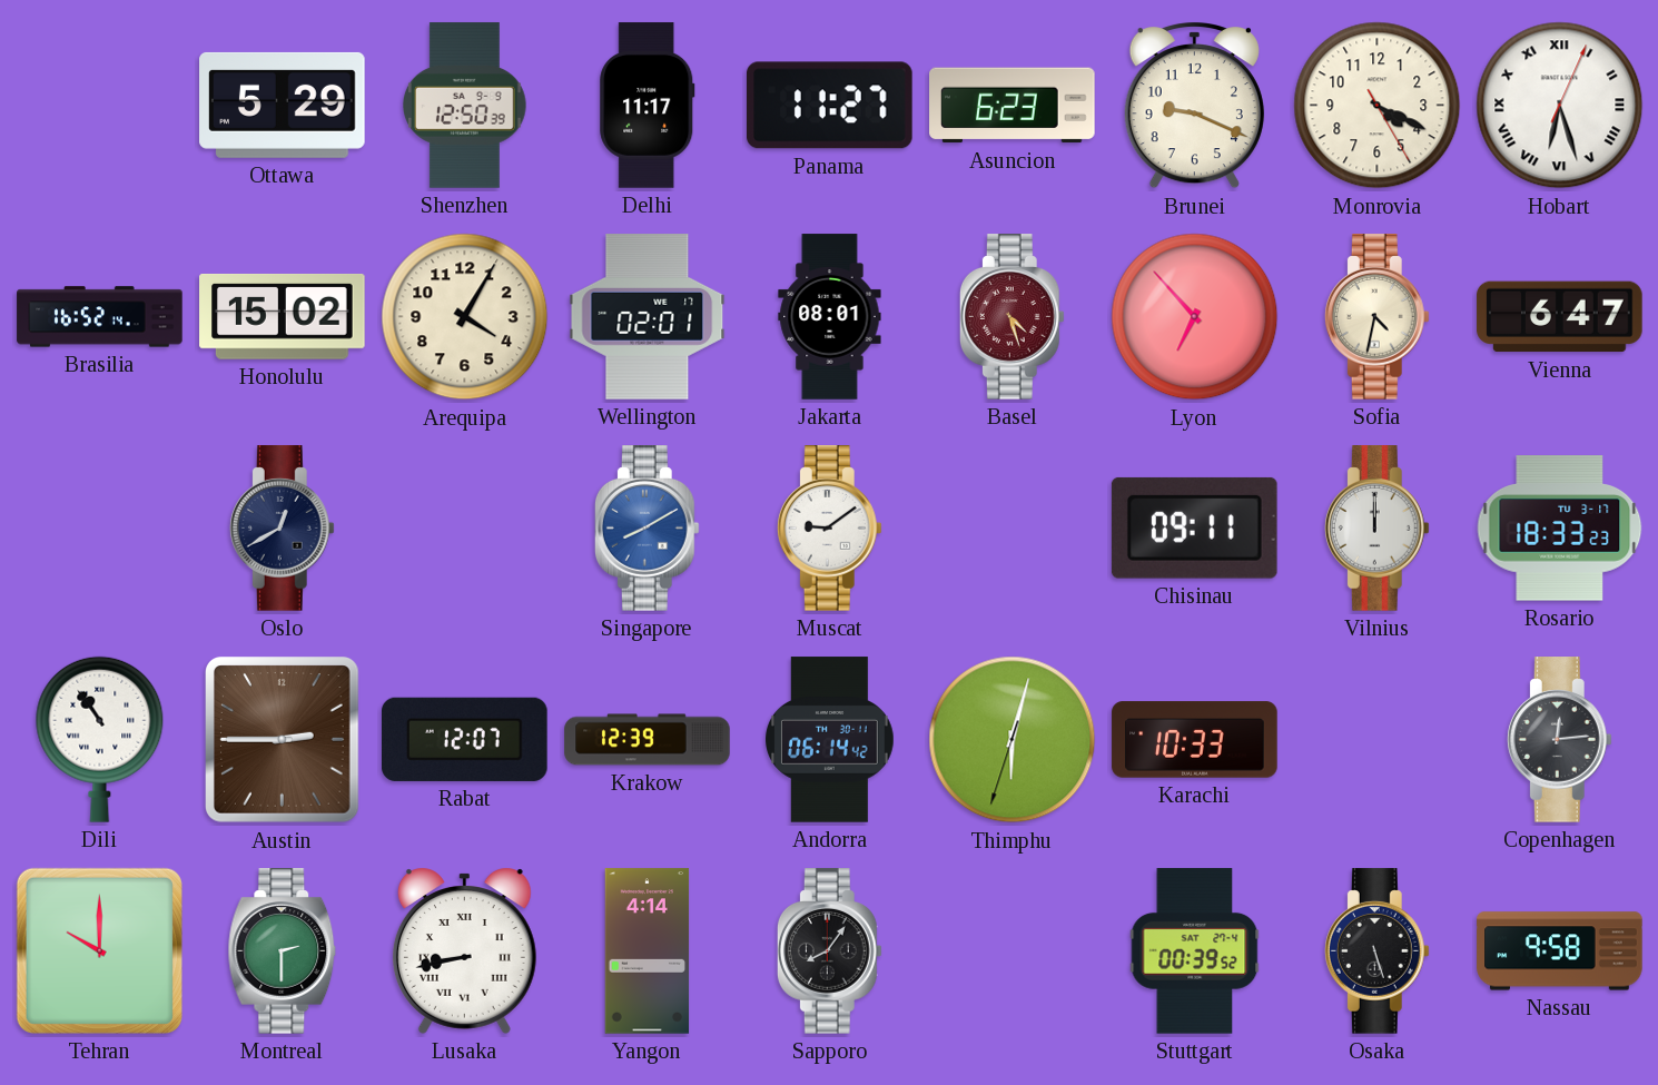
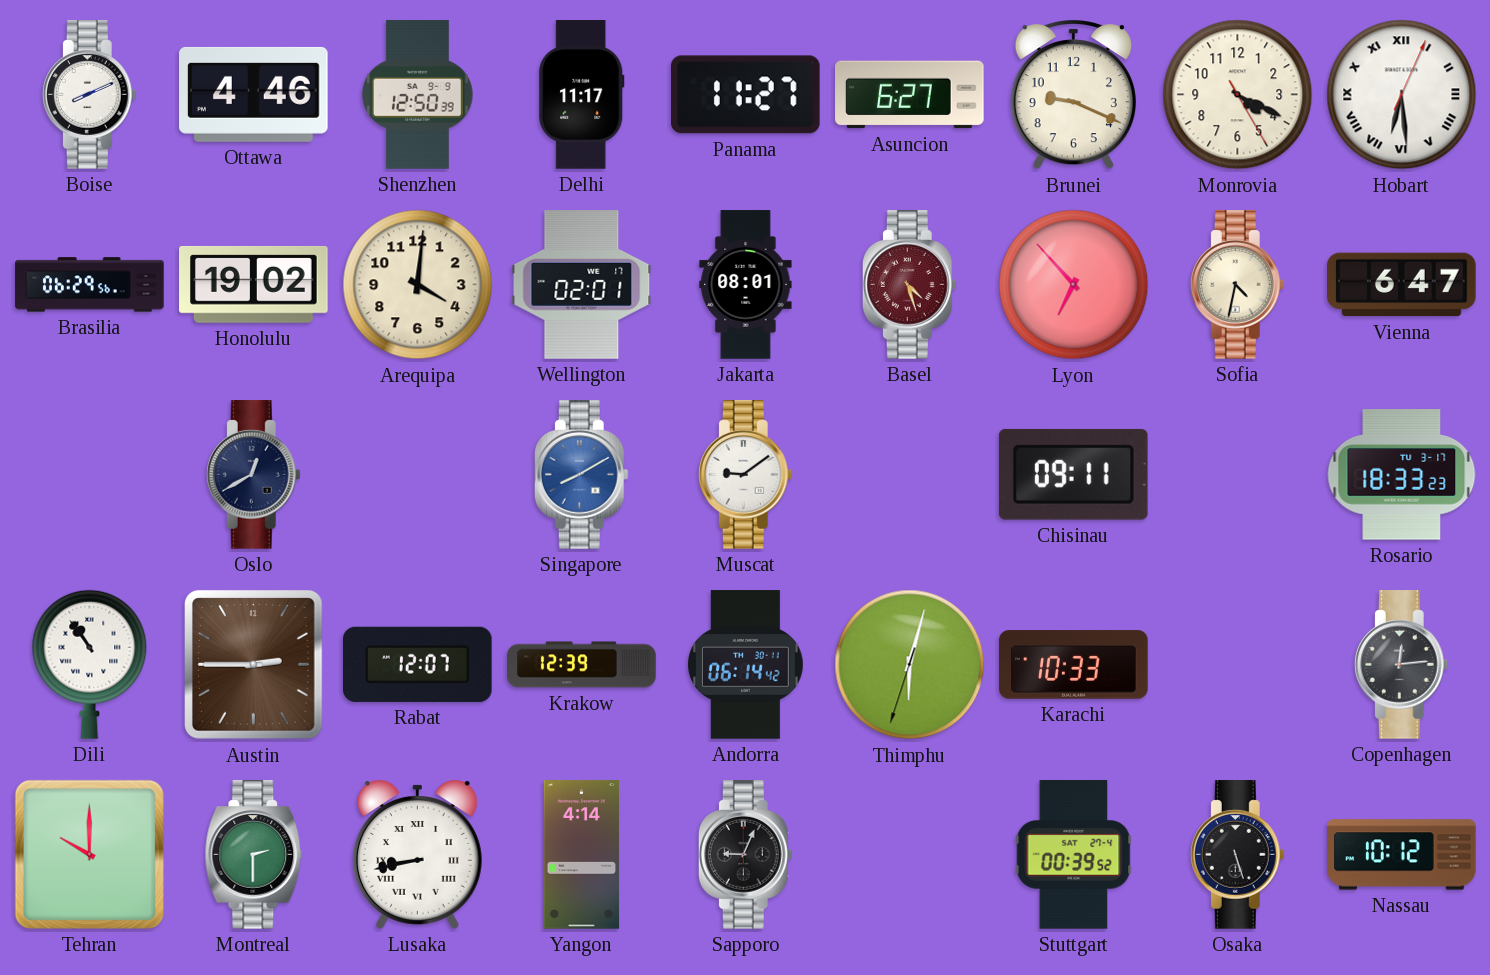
Boise: none -> 8:11 (89, 95)
Ottawa: 5:29 -> 4:46 (254, 94)
Asuncion: 6:23 -> 6:27 (910, 95)
Hobart: 6:27 -> 6:29 (1402, 95)
Brasilia: 16:52 -> 06:29 (90, 285)
Honolulu: 15:02 -> 19:02 (254, 284)
Arequipa: 4:05 -> 4:01 (418, 285)
Vilnius: 12:00 -> none (1376, 529)
Sapporo: 8:06 -> 9:04 (745, 855)
Nassau: 9:58 -> 10:12 (1402, 855)
